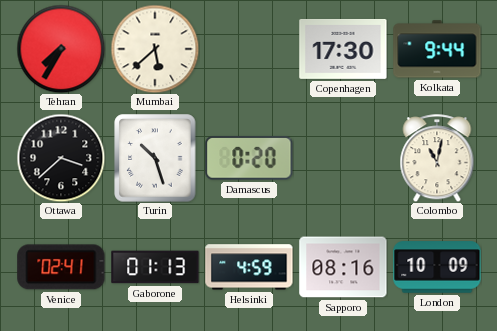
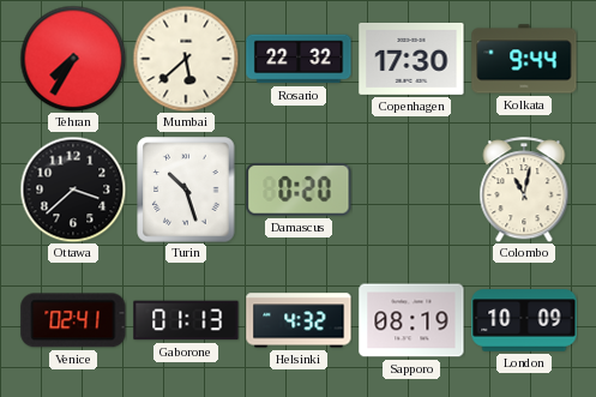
Rosario: none -> 22:32 (299, 59)
Helsinki: 4:59 -> 4:32 (299, 320)
Sapporo: 08:16 -> 08:19 (411, 320)
